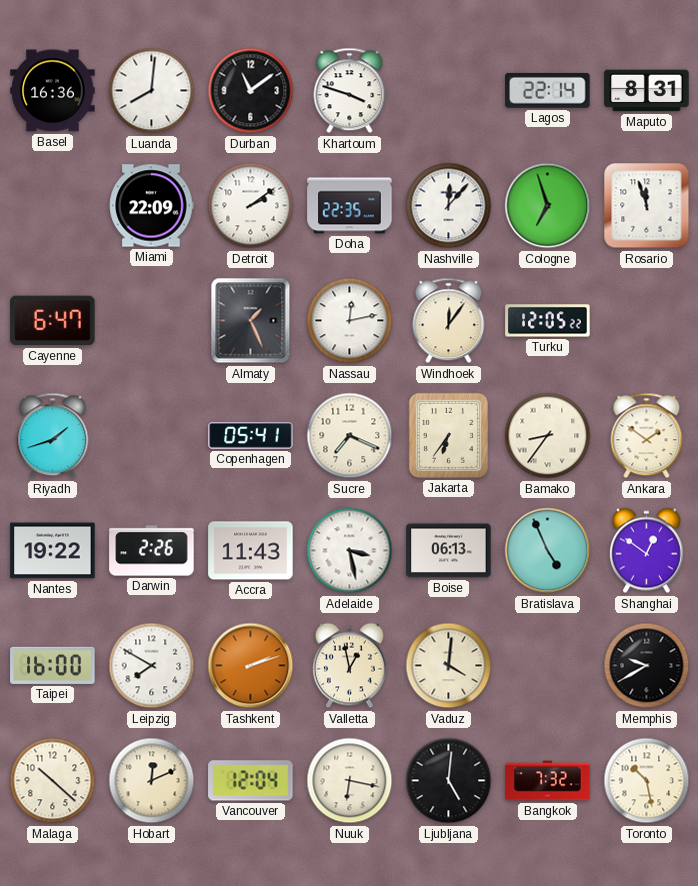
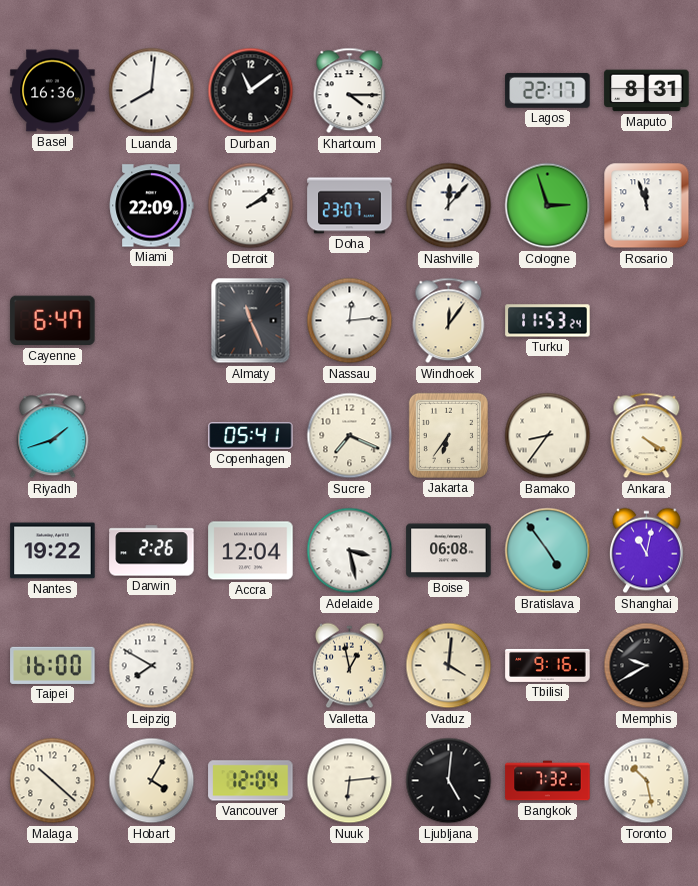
Khartoum: 3:48 -> 4:15 (350, 91)
Lagos: 22:14 -> 22:17 (548, 90)
Doha: 22:35 -> 23:07 (350, 206)
Cologne: 6:57 -> 2:57 (548, 206)
Almaty: 1:26 -> 11:26 (251, 321)
Nassau: 12:13 -> 12:14 (350, 321)
Turku: 12:05 -> 11:53 (548, 321)
Ankara: 1:51 -> 4:20 (647, 436)
Accra: 11:43 -> 12:04 (251, 551)
Boise: 06:13 -> 06:08 (449, 551)
Bratislava: 4:56 -> 4:54 (548, 551)
Shanghai: 12:51 -> 11:02 (646, 551)
Tashkent: 2:12 -> none (251, 666)
Tbilisi: none -> 9:16 (548, 665)
Hobart: 12:11 -> 4:05 (152, 781)
Nuuk: 6:17 -> 6:14 (350, 781)
